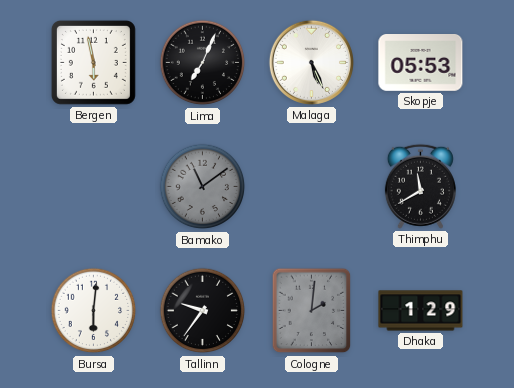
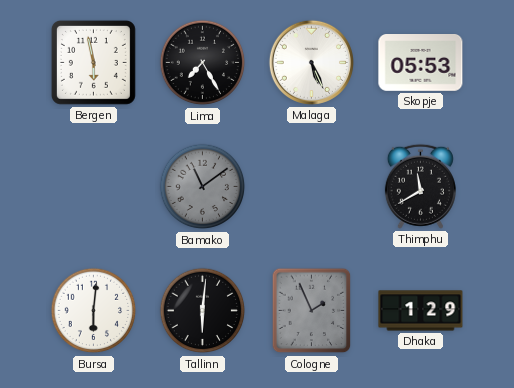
Lima: 7:04 -> 7:25 (203, 63)
Tallinn: 9:36 -> 6:01 (203, 311)
Cologne: 2:01 -> 1:56 (312, 311)
